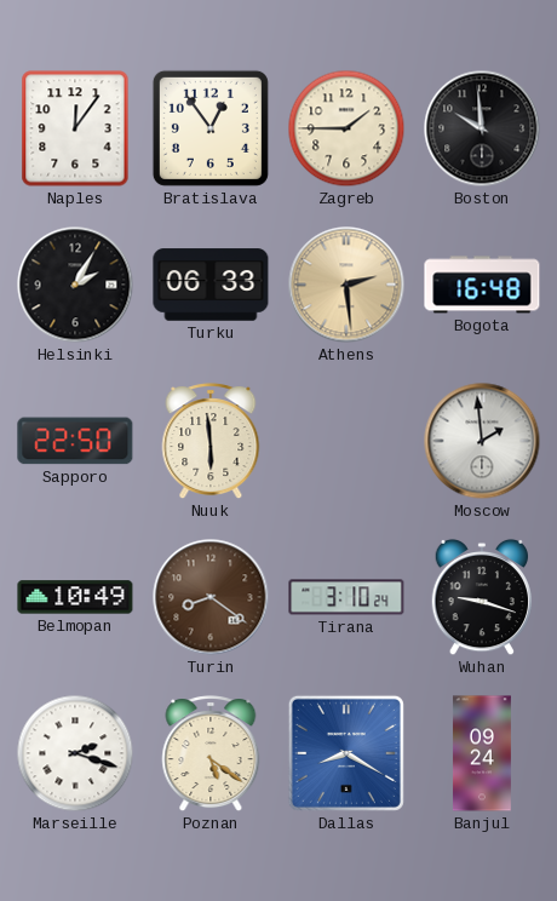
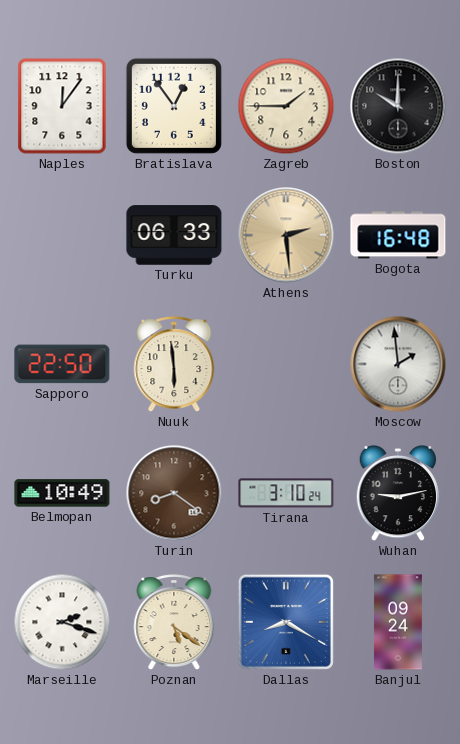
Boston: 9:59 -> 10:00 (398, 106)
Helsinki: 2:05 -> none (75, 285)
Wuhan: 9:18 -> 9:13 (398, 493)
